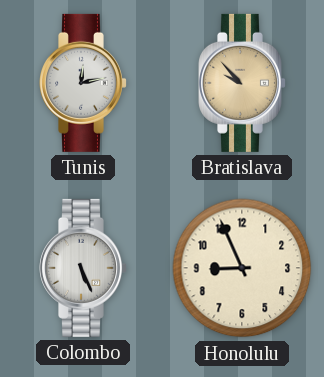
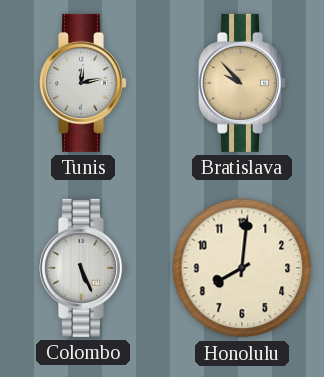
Honolulu: 8:56 -> 8:01 (242, 268)
